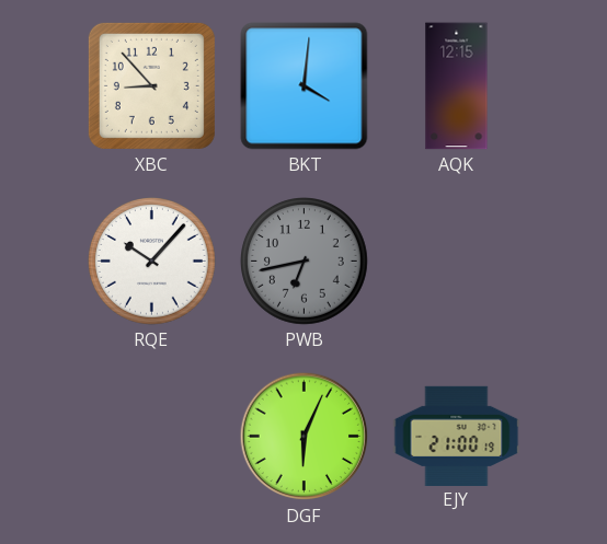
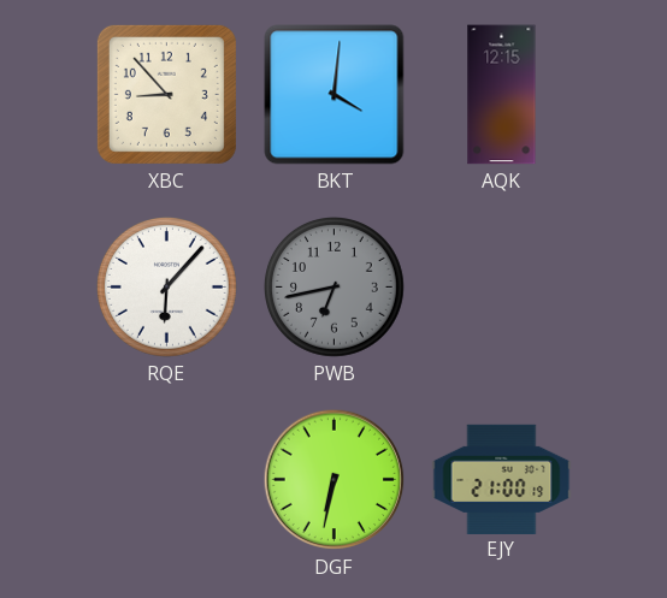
RQE: 10:07 -> 6:07 (167, 288)
DGF: 6:04 -> 6:32 (335, 480)
